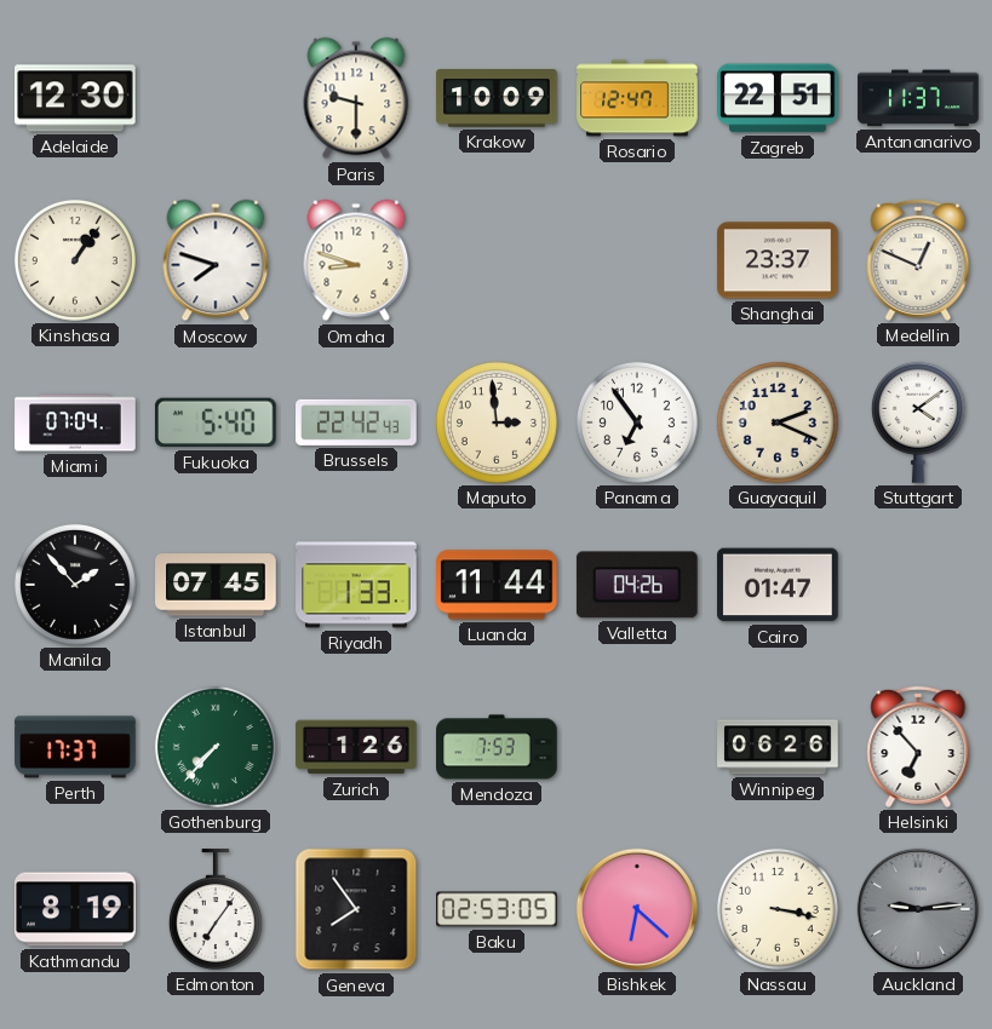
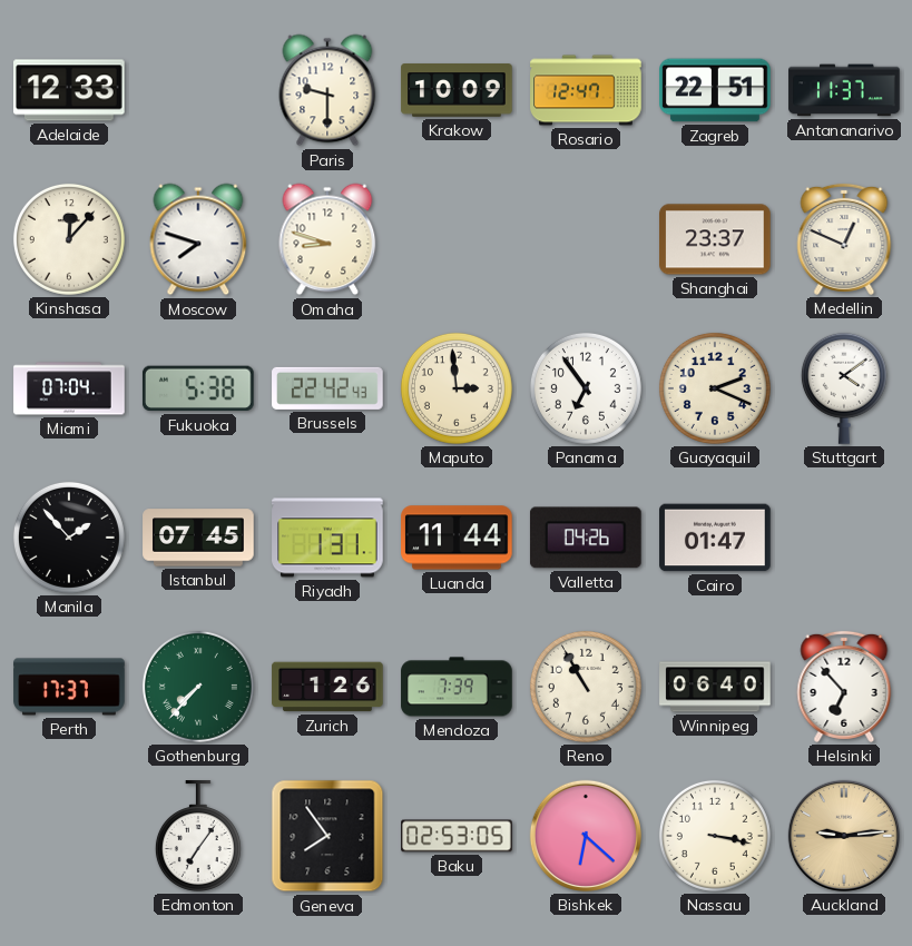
Adelaide: 12:30 -> 12:33 (70, 90)
Kinshasa: 1:06 -> 12:07 (69, 239)
Fukuoka: 5:40 -> 5:38 (198, 388)
Riyadh: 1:33 -> 1:31 (327, 538)
Mendoza: 7:53 -> 7:39 (457, 687)
Reno: none -> 10:55 (586, 687)
Winnipeg: 06:26 -> 06:40 (715, 687)
Kathmandu: 8:19 -> none (75, 909)
Auckland dial: grey -> champagne (844, 836)
